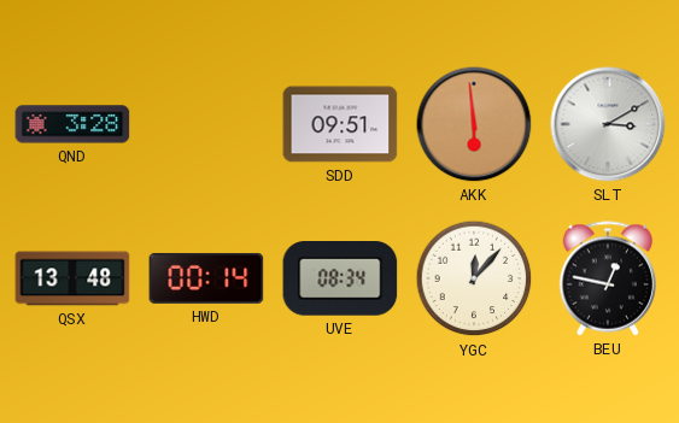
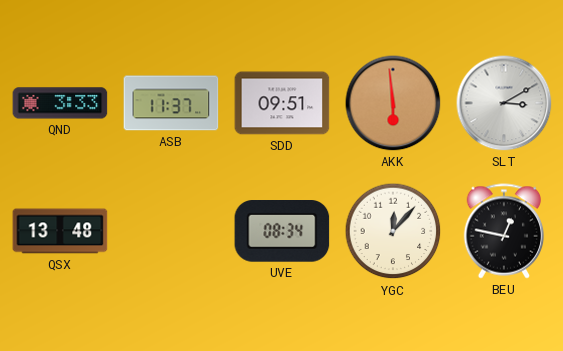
QND: 3:28 -> 3:33 (60, 103)
ASB: none -> 11:37 (171, 103)
HWD: 00:14 -> none (206, 278)
